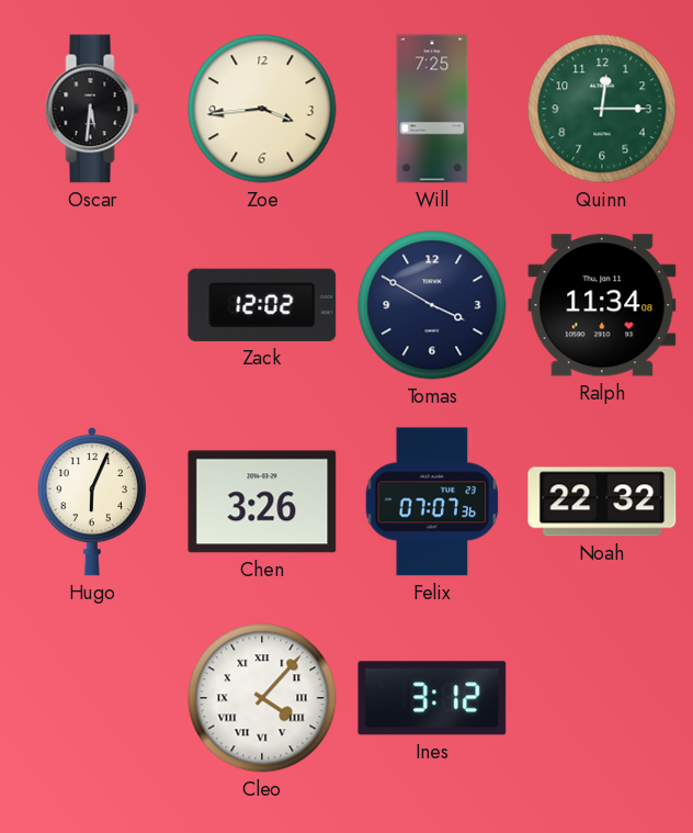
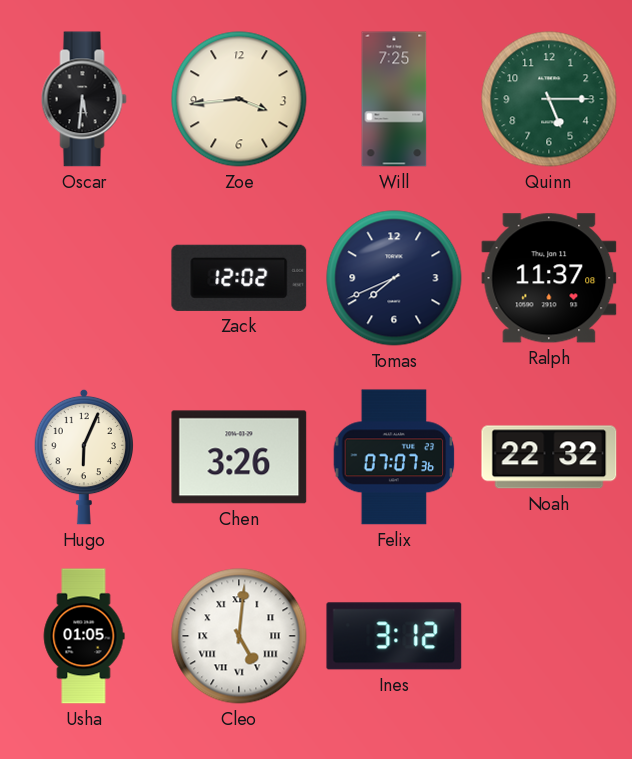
Quinn: 12:15 -> 5:15 (549, 99)
Tomas: 3:50 -> 7:41 (394, 278)
Ralph: 11:34 -> 11:37 (549, 278)
Usha: none -> 01:05 (84, 636)
Cleo: 4:07 -> 5:01 (239, 636)
